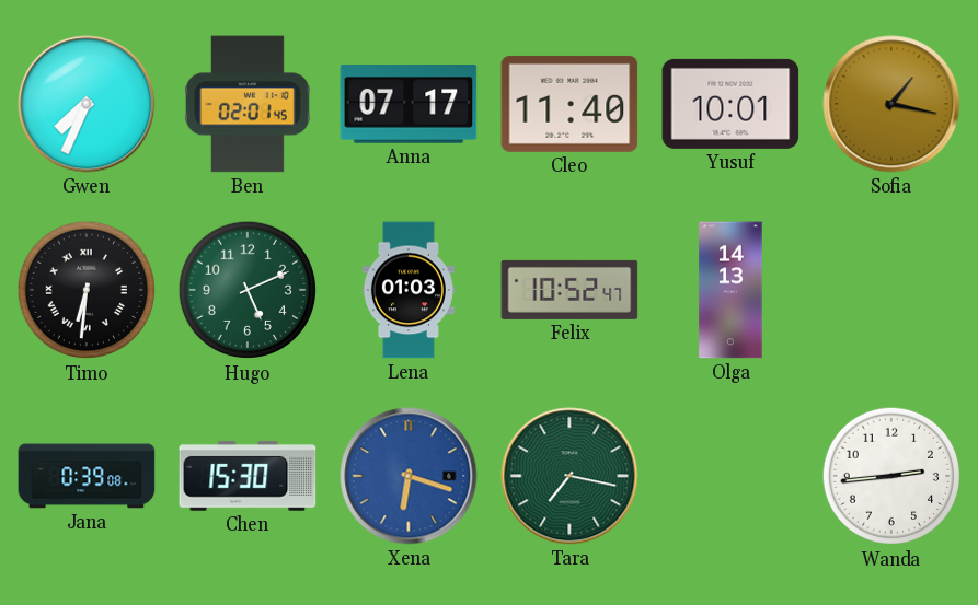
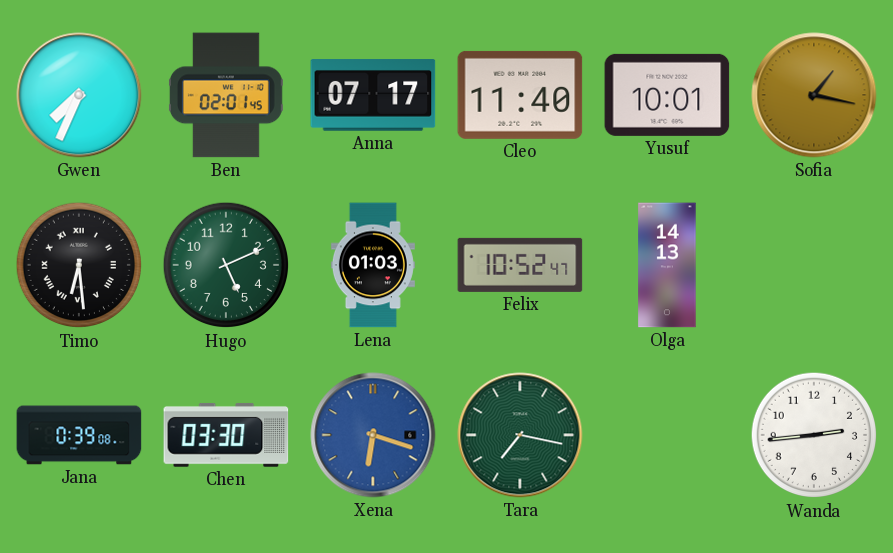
Timo: 6:31 -> 6:29 (79, 265)
Chen: 15:30 -> 03:30 (226, 435)
